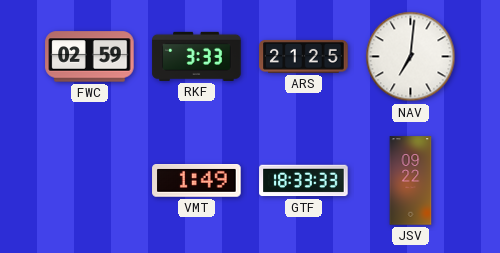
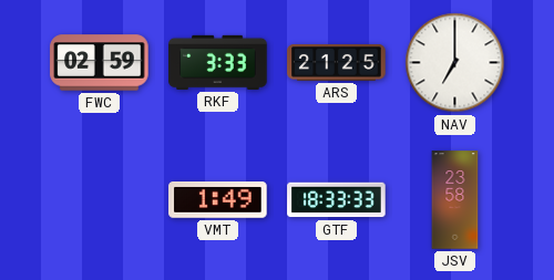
NAV: 7:01 -> 7:00 (455, 63)
JSV: 09:22 -> 23:58 (455, 200)
